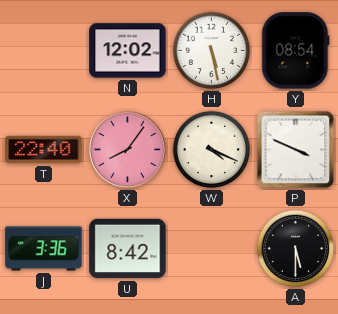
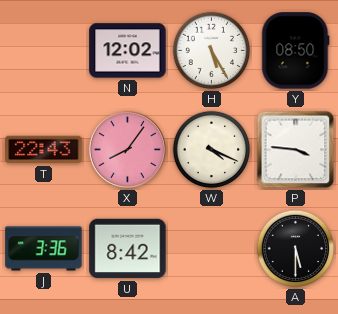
H: 5:28 -> 5:25 (212, 51)
Y: 08:54 -> 08:50 (296, 51)
T: 22:40 -> 22:43 (44, 150)
P: 3:49 -> 3:46 (296, 150)
